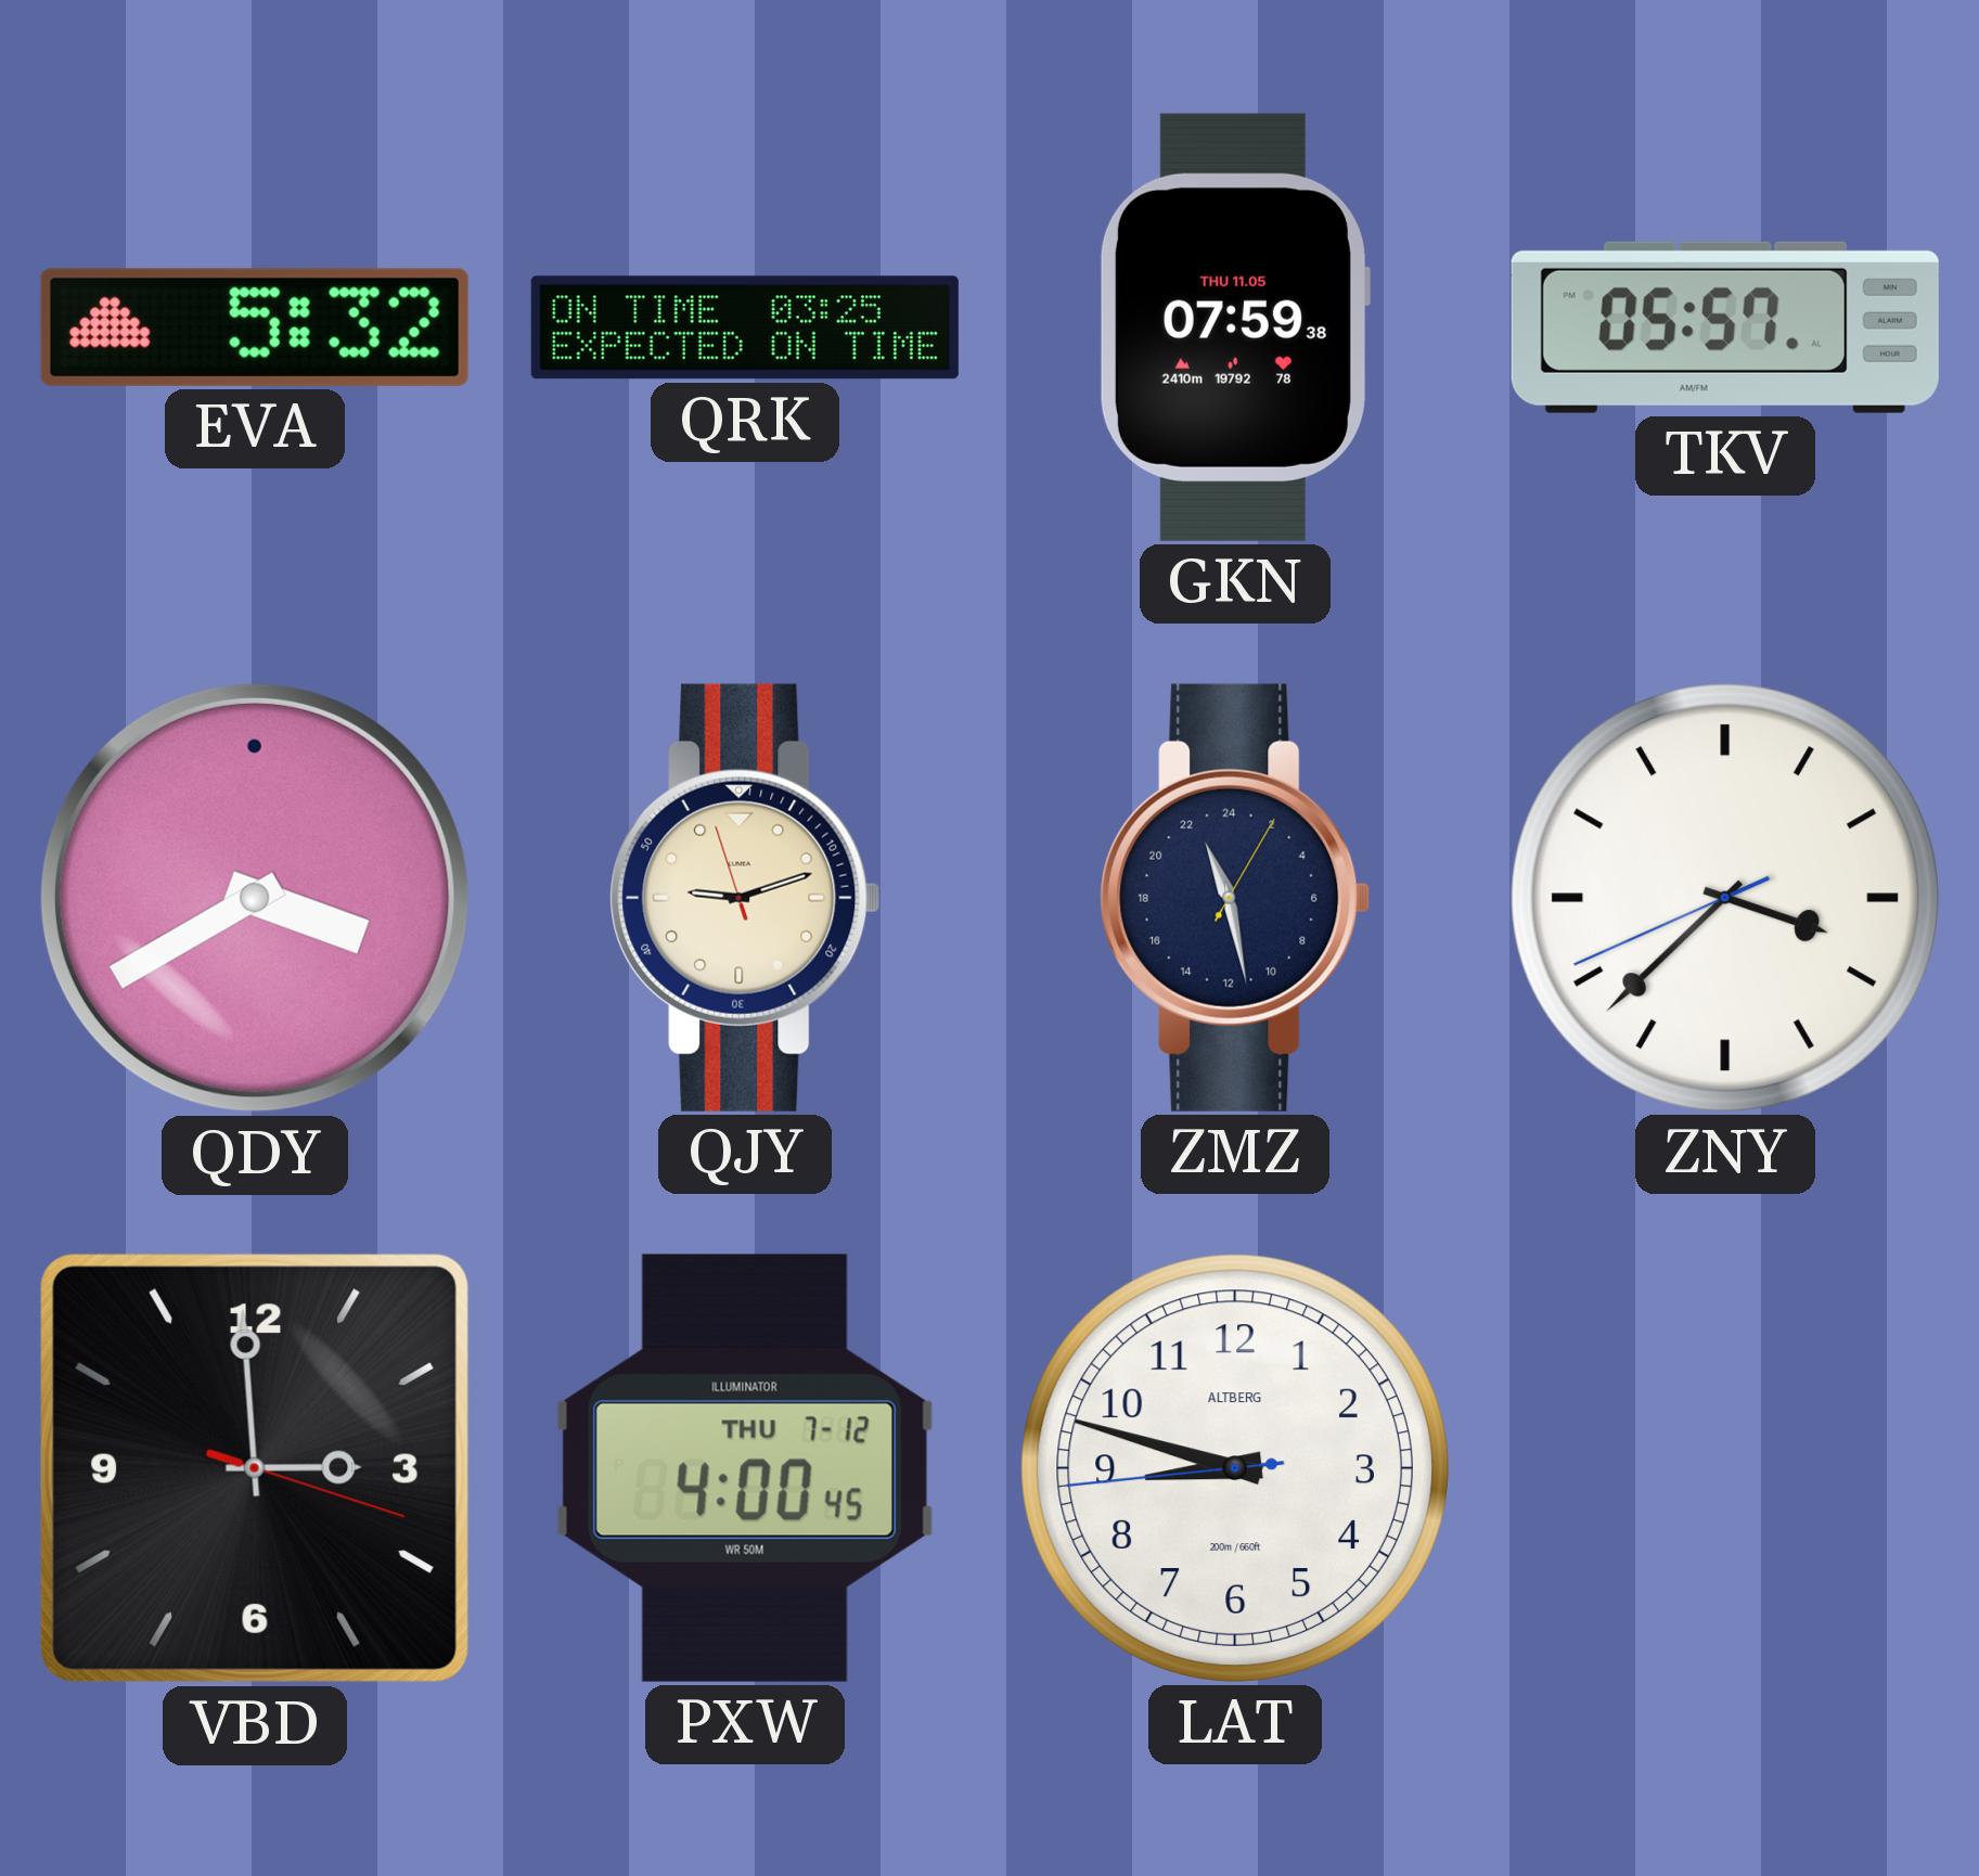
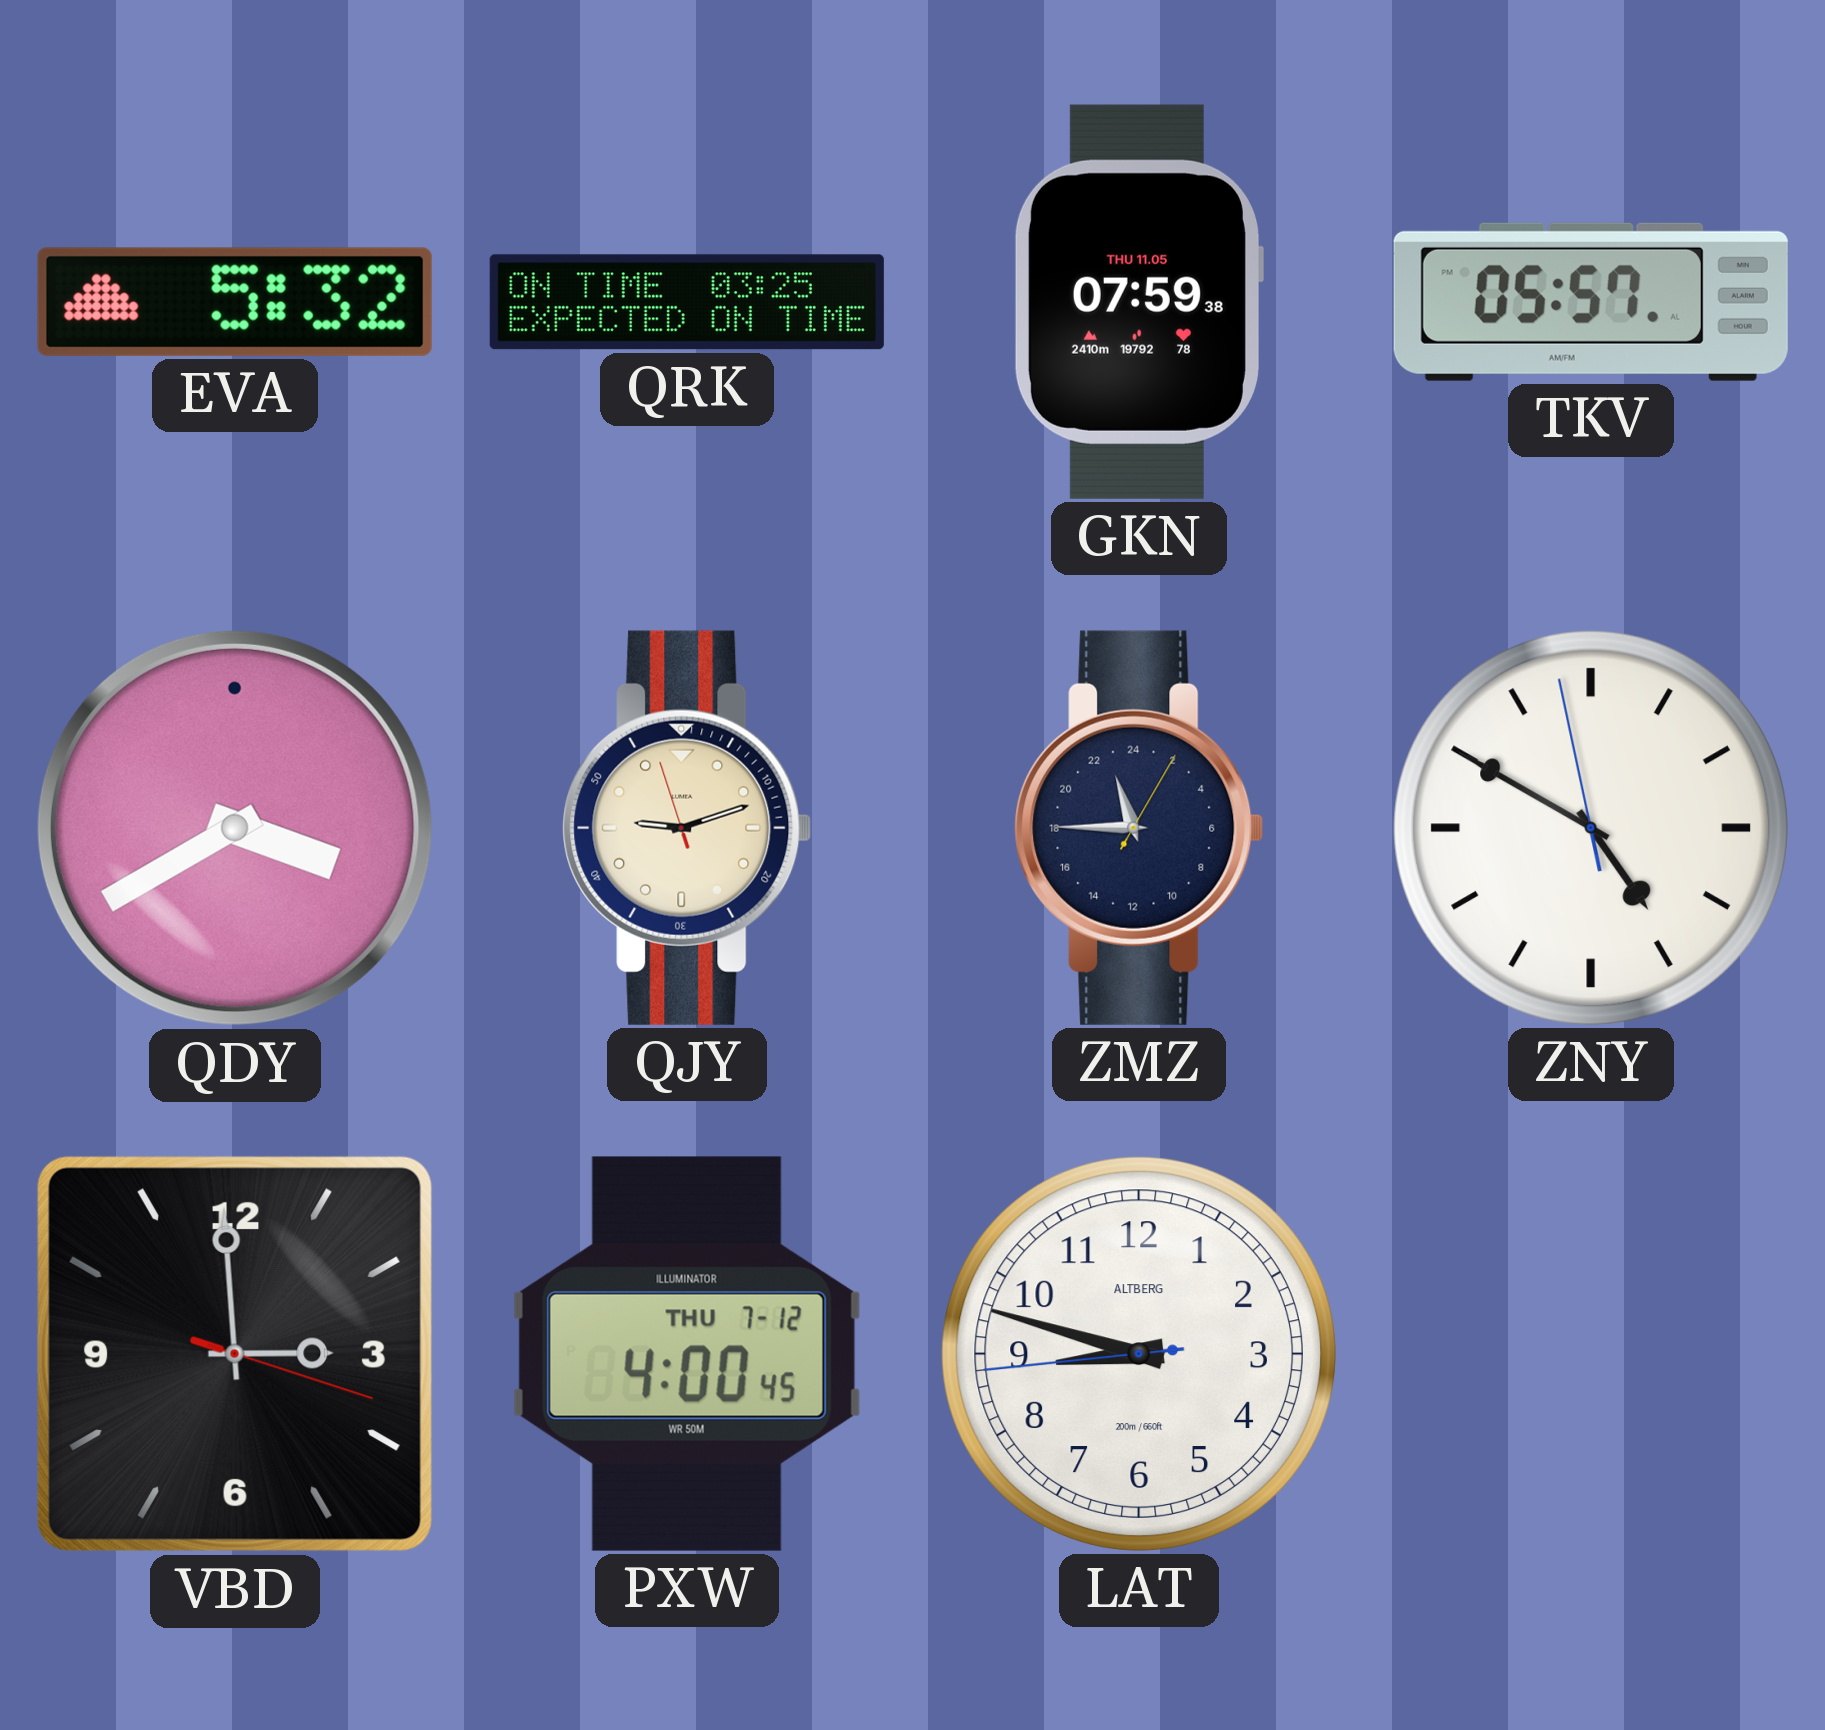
ZMZ: 22:28 -> 22:45 (1139, 828)
ZNY: 3:37 -> 4:49 (1591, 828)
